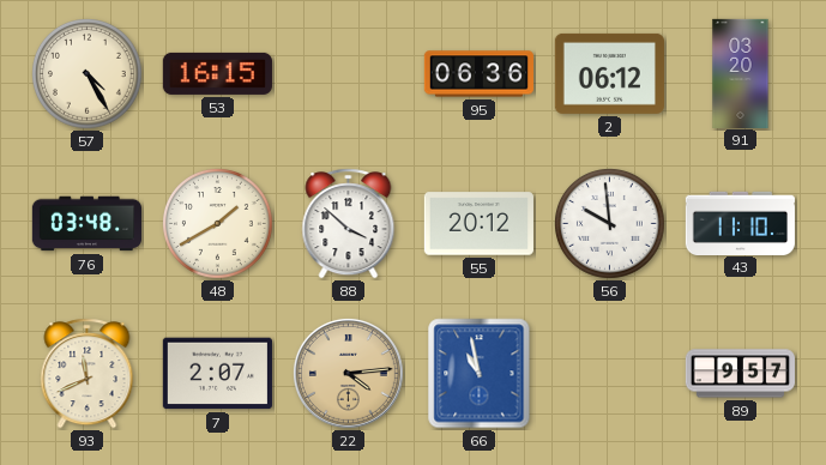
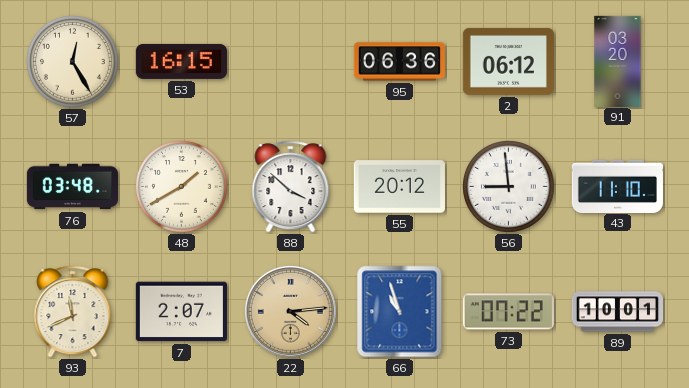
57: 4:25 -> 12:25 (73, 62)
56: 9:59 -> 8:59 (509, 187)
66: 10:58 -> 10:57 (400, 312)
73: none -> 07:22 (508, 312)
89: 9:57 -> 10:01 (617, 312)
